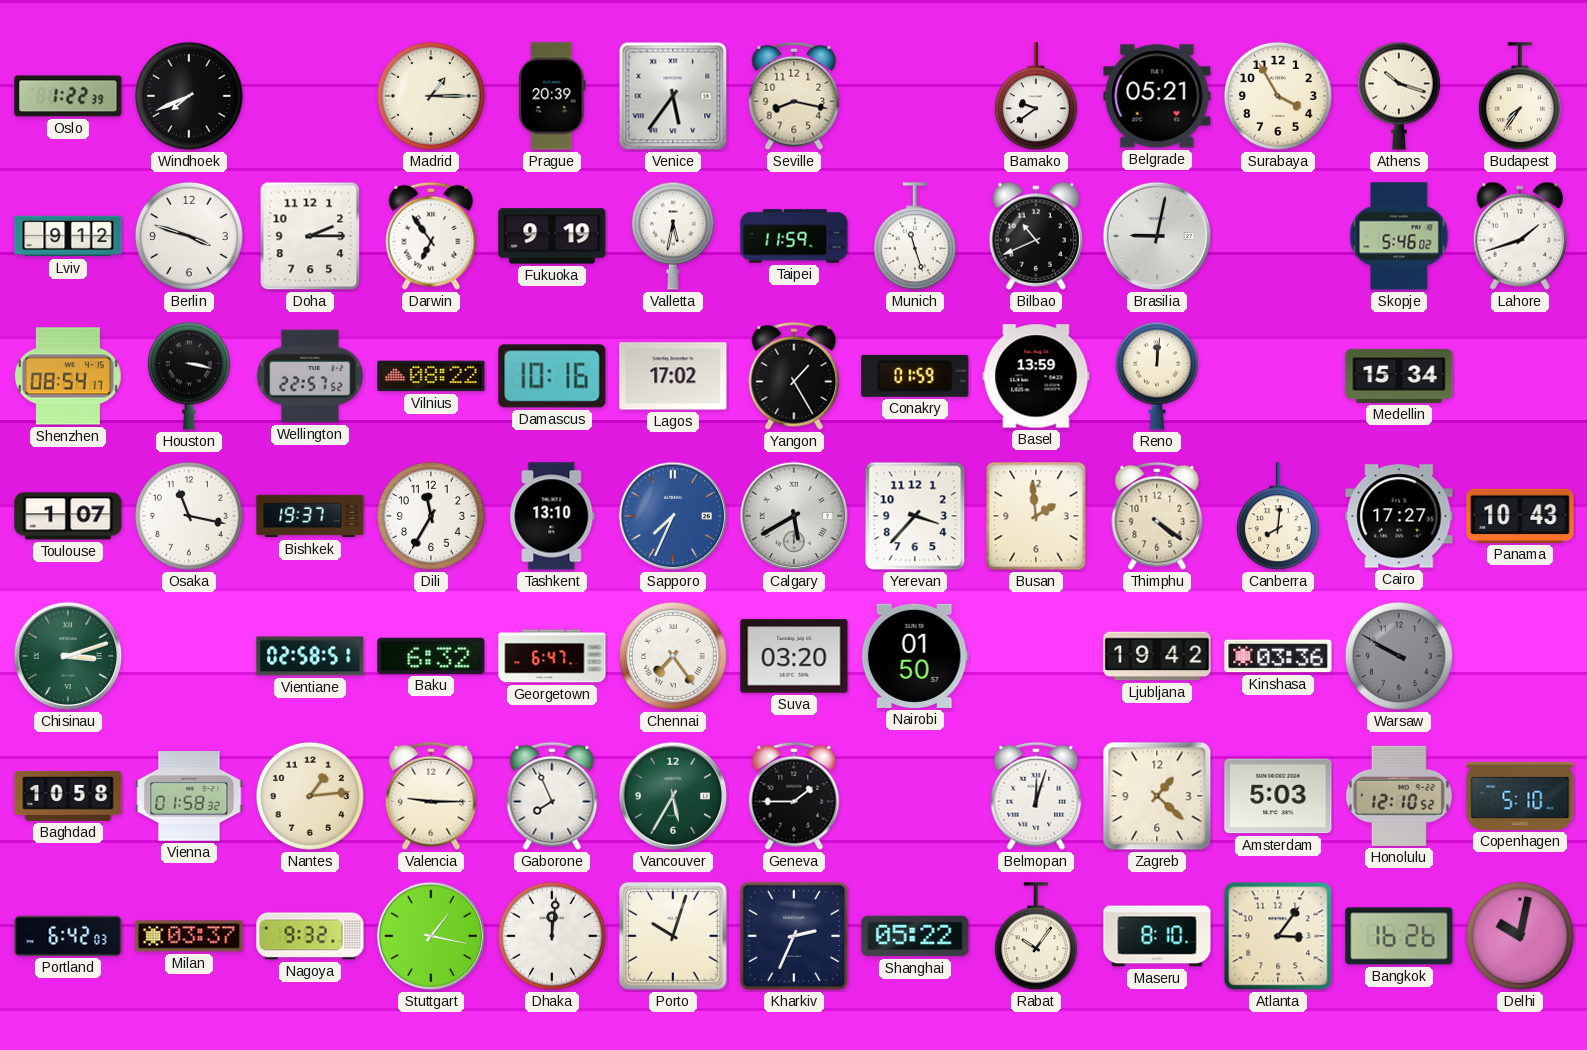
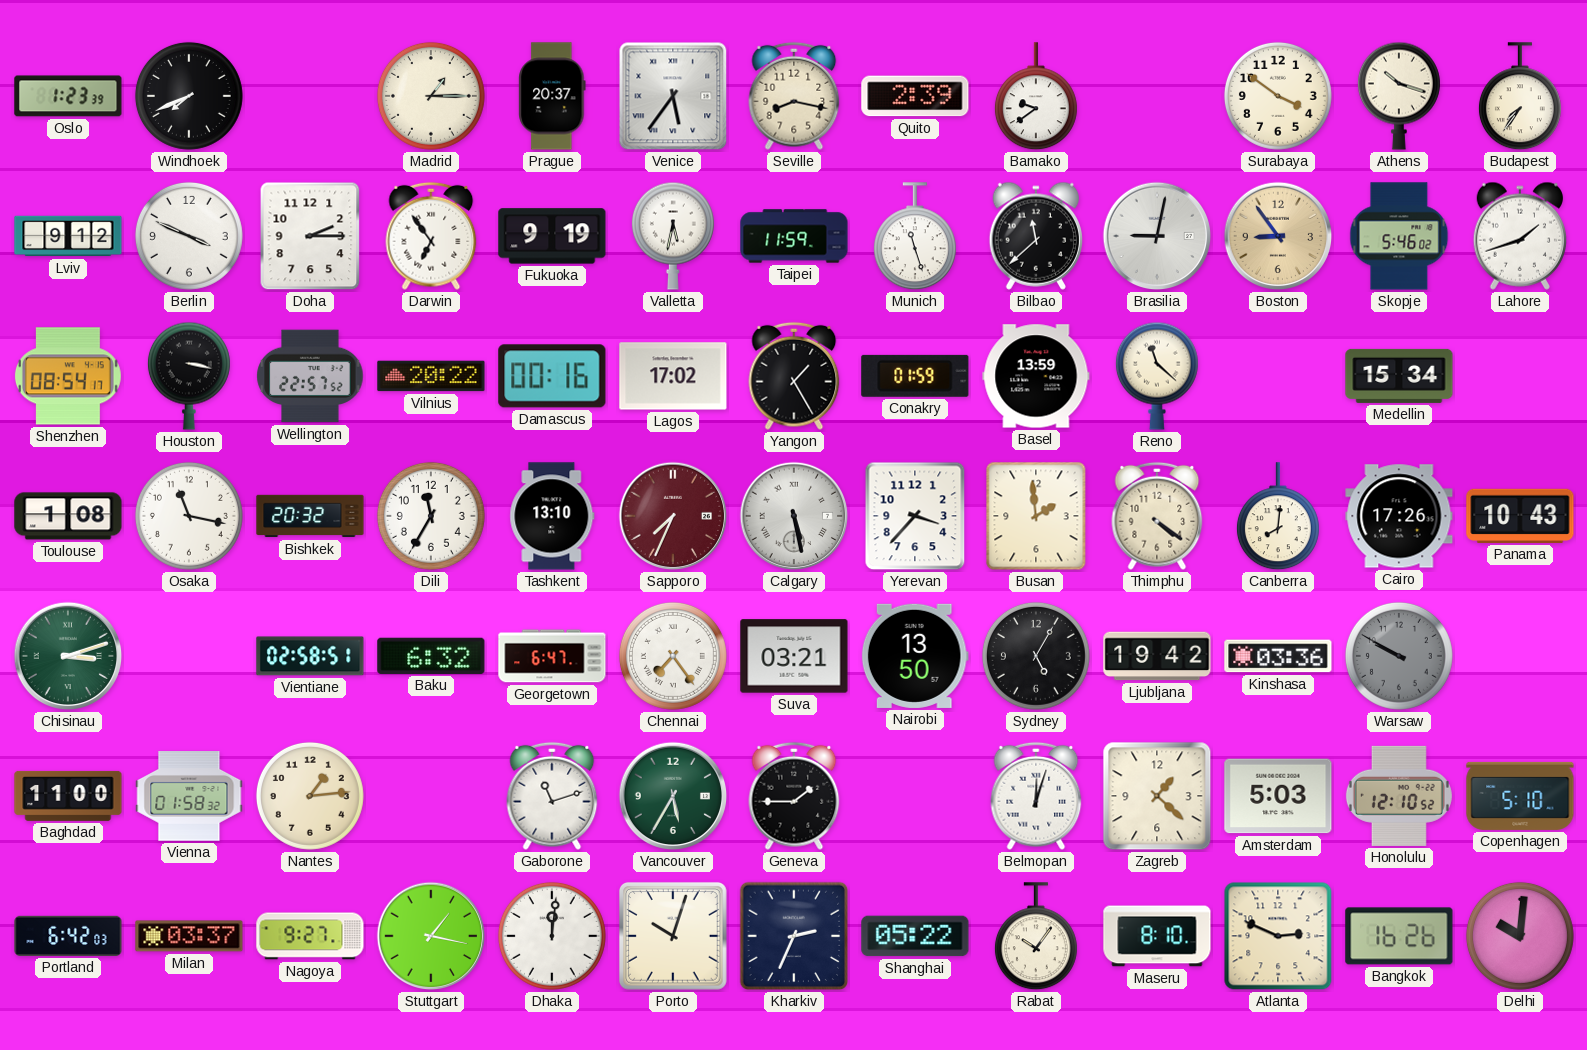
Oslo: 1:22 -> 1:23 (68, 96)
Prague: 20:39 -> 20:37 (552, 96)
Quito: none -> 2:39 (915, 96)
Belgrade: 05:21 -> none (1157, 96)
Surabaya: 3:55 -> 3:51 (1278, 96)
Berlin: 3:48 -> 3:49 (189, 236)
Bilbao: 10:41 -> 11:38 (1035, 236)
Boston: none -> 8:54 (1278, 236)
Vilnius: 08:22 -> 20:22 (431, 376)
Damascus: 10:16 -> 00:16 (552, 376)
Reno: 12:01 -> 11:22 (1157, 376)
Toulouse: 1:07 -> 1:08 (68, 516)
Bishkek: 19:37 -> 20:32 (310, 516)
Sapporo dial: blue -> burgundy (673, 516)
Calgary: 5:40 -> 5:28 (794, 516)
Cairo: 17:27 -> 17:26 (1399, 516)
Suva: 03:20 -> 03:21 (794, 656)
Nairobi: 01:50 -> 13:50 (915, 656)
Sydney: none -> 5:05 (1036, 656)
Baghdad: 10:58 -> 11:00 (68, 796)
Valencia: 9:15 -> none (431, 796)
Gaborone: 7:56 -> 11:12 (552, 796)
Nagoya: 9:32 -> 9:27 (310, 936)
Atlanta: 3:06 -> 2:49 (1278, 936)
Delhi: 10:02 -> 10:01 (1520, 936)
